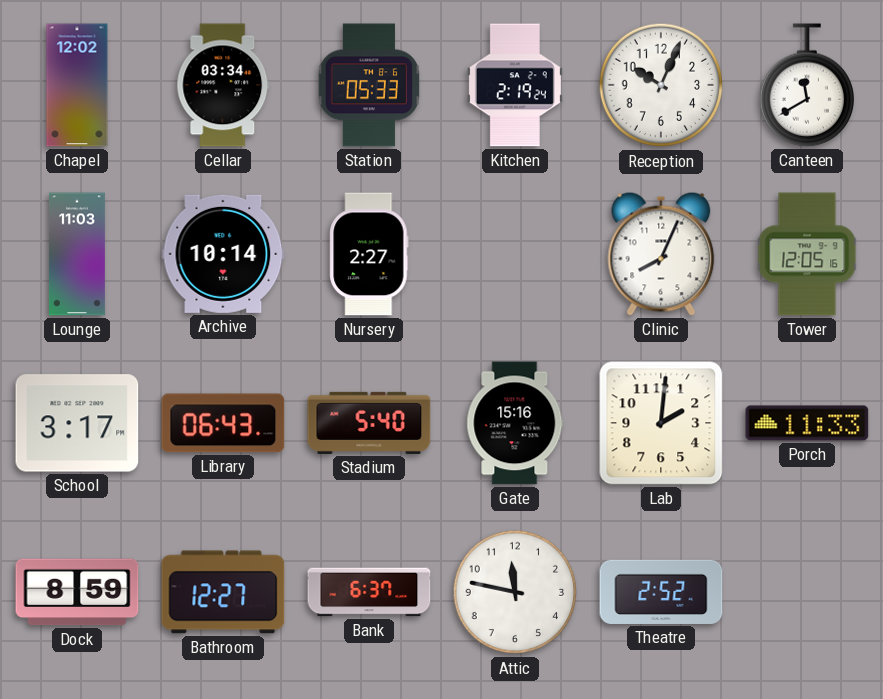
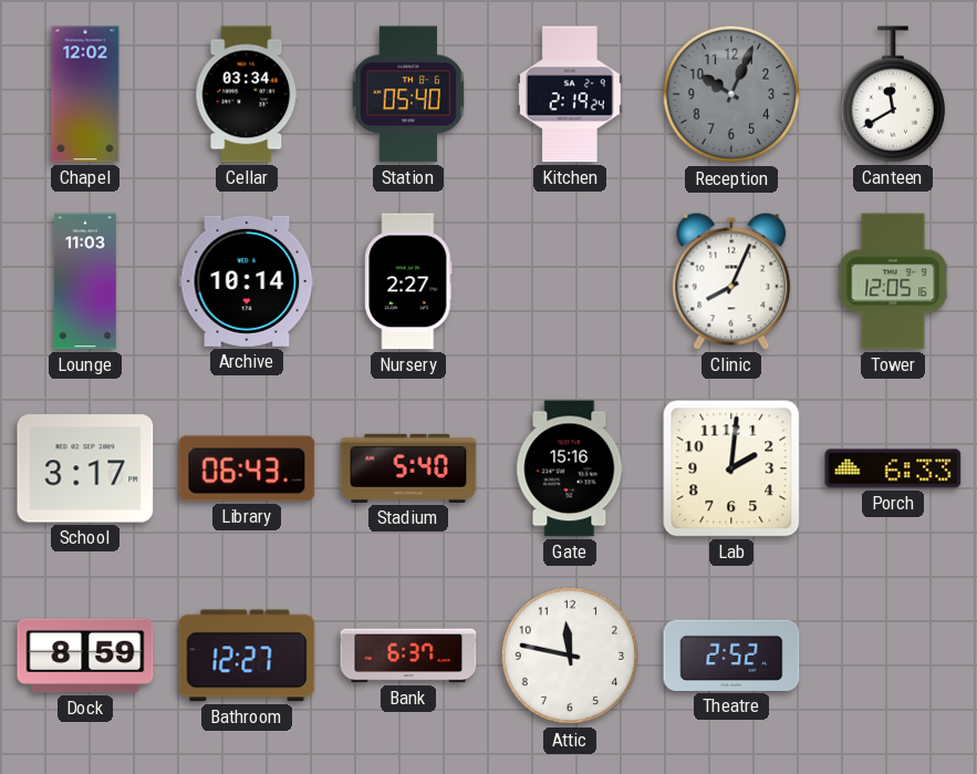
Station: 05:33 -> 05:40 (407, 94)
Reception dial: white -> grey (731, 94)
Porch: 11:33 -> 6:33 (893, 468)
